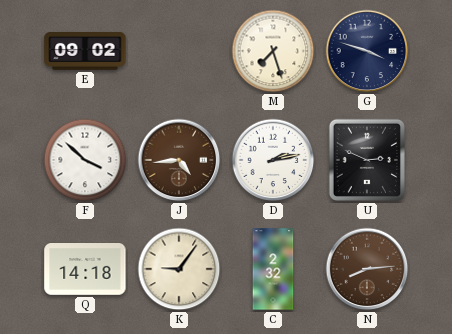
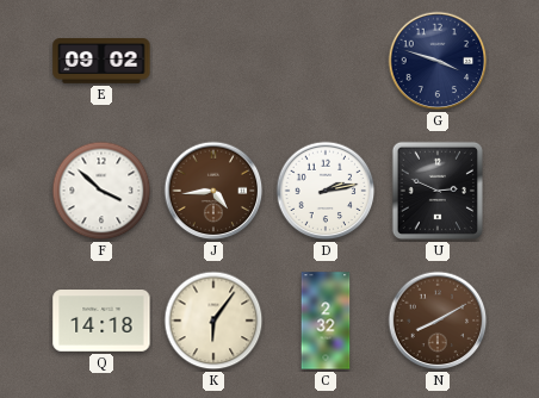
M: 7:27 -> none (273, 51)
K: 9:06 -> 6:06 (213, 321)
N: 8:14 -> 8:10 (438, 321)
